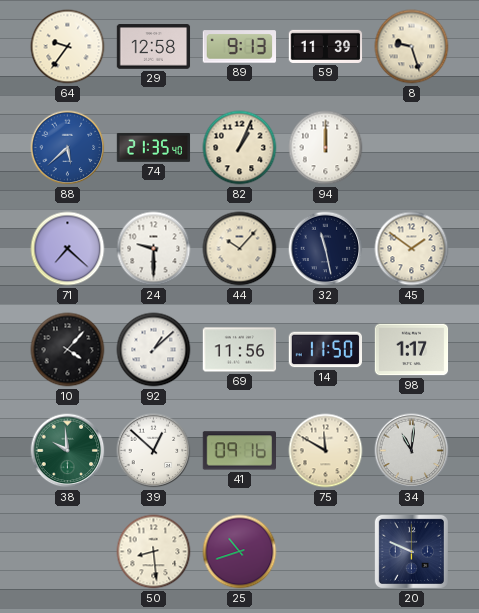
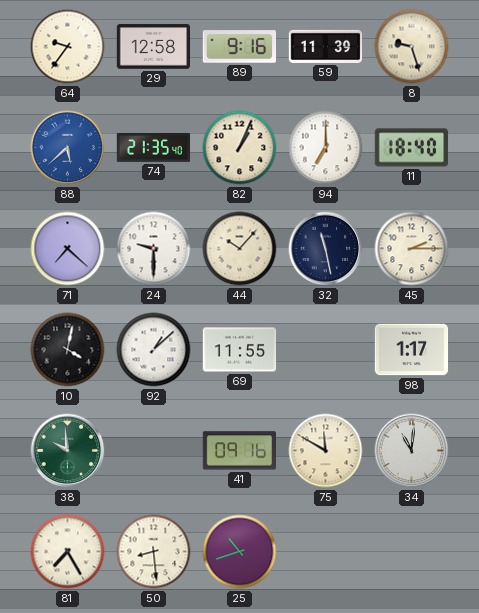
89: 9:13 -> 9:16 (240, 47)
94: 12:00 -> 7:00 (326, 148)
11: none -> 18:40 (412, 148)
45: 1:51 -> 2:15 (412, 249)
10: 4:07 -> 4:02 (68, 350)
69: 11:56 -> 11:55 (240, 350)
14: 11:50 -> none (325, 350)
39: 12:52 -> none (154, 451)
81: none -> 7:25 (68, 552)
20: 9:49 -> none (411, 551)
